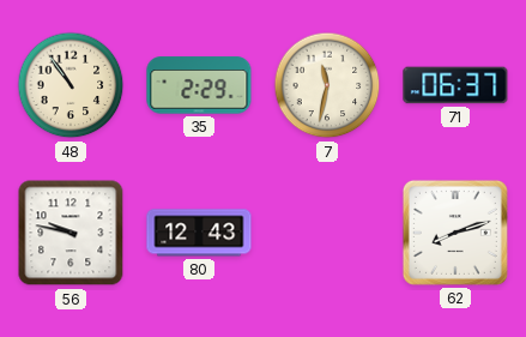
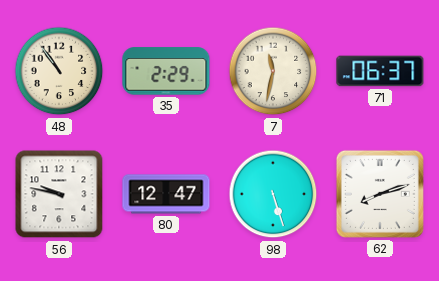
80: 12:43 -> 12:47 (166, 194)
98: none -> 5:27 (273, 194)
